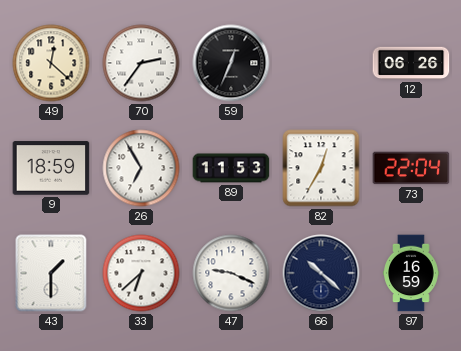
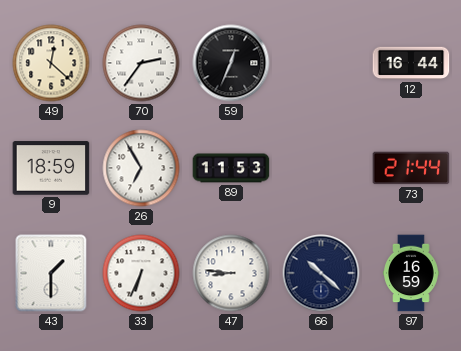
12: 06:26 -> 16:44 (411, 63)
82: 12:35 -> none (321, 168)
73: 22:04 -> 21:44 (411, 168)
33: 6:38 -> 6:34 (141, 273)
47: 9:19 -> 8:46 (231, 273)
